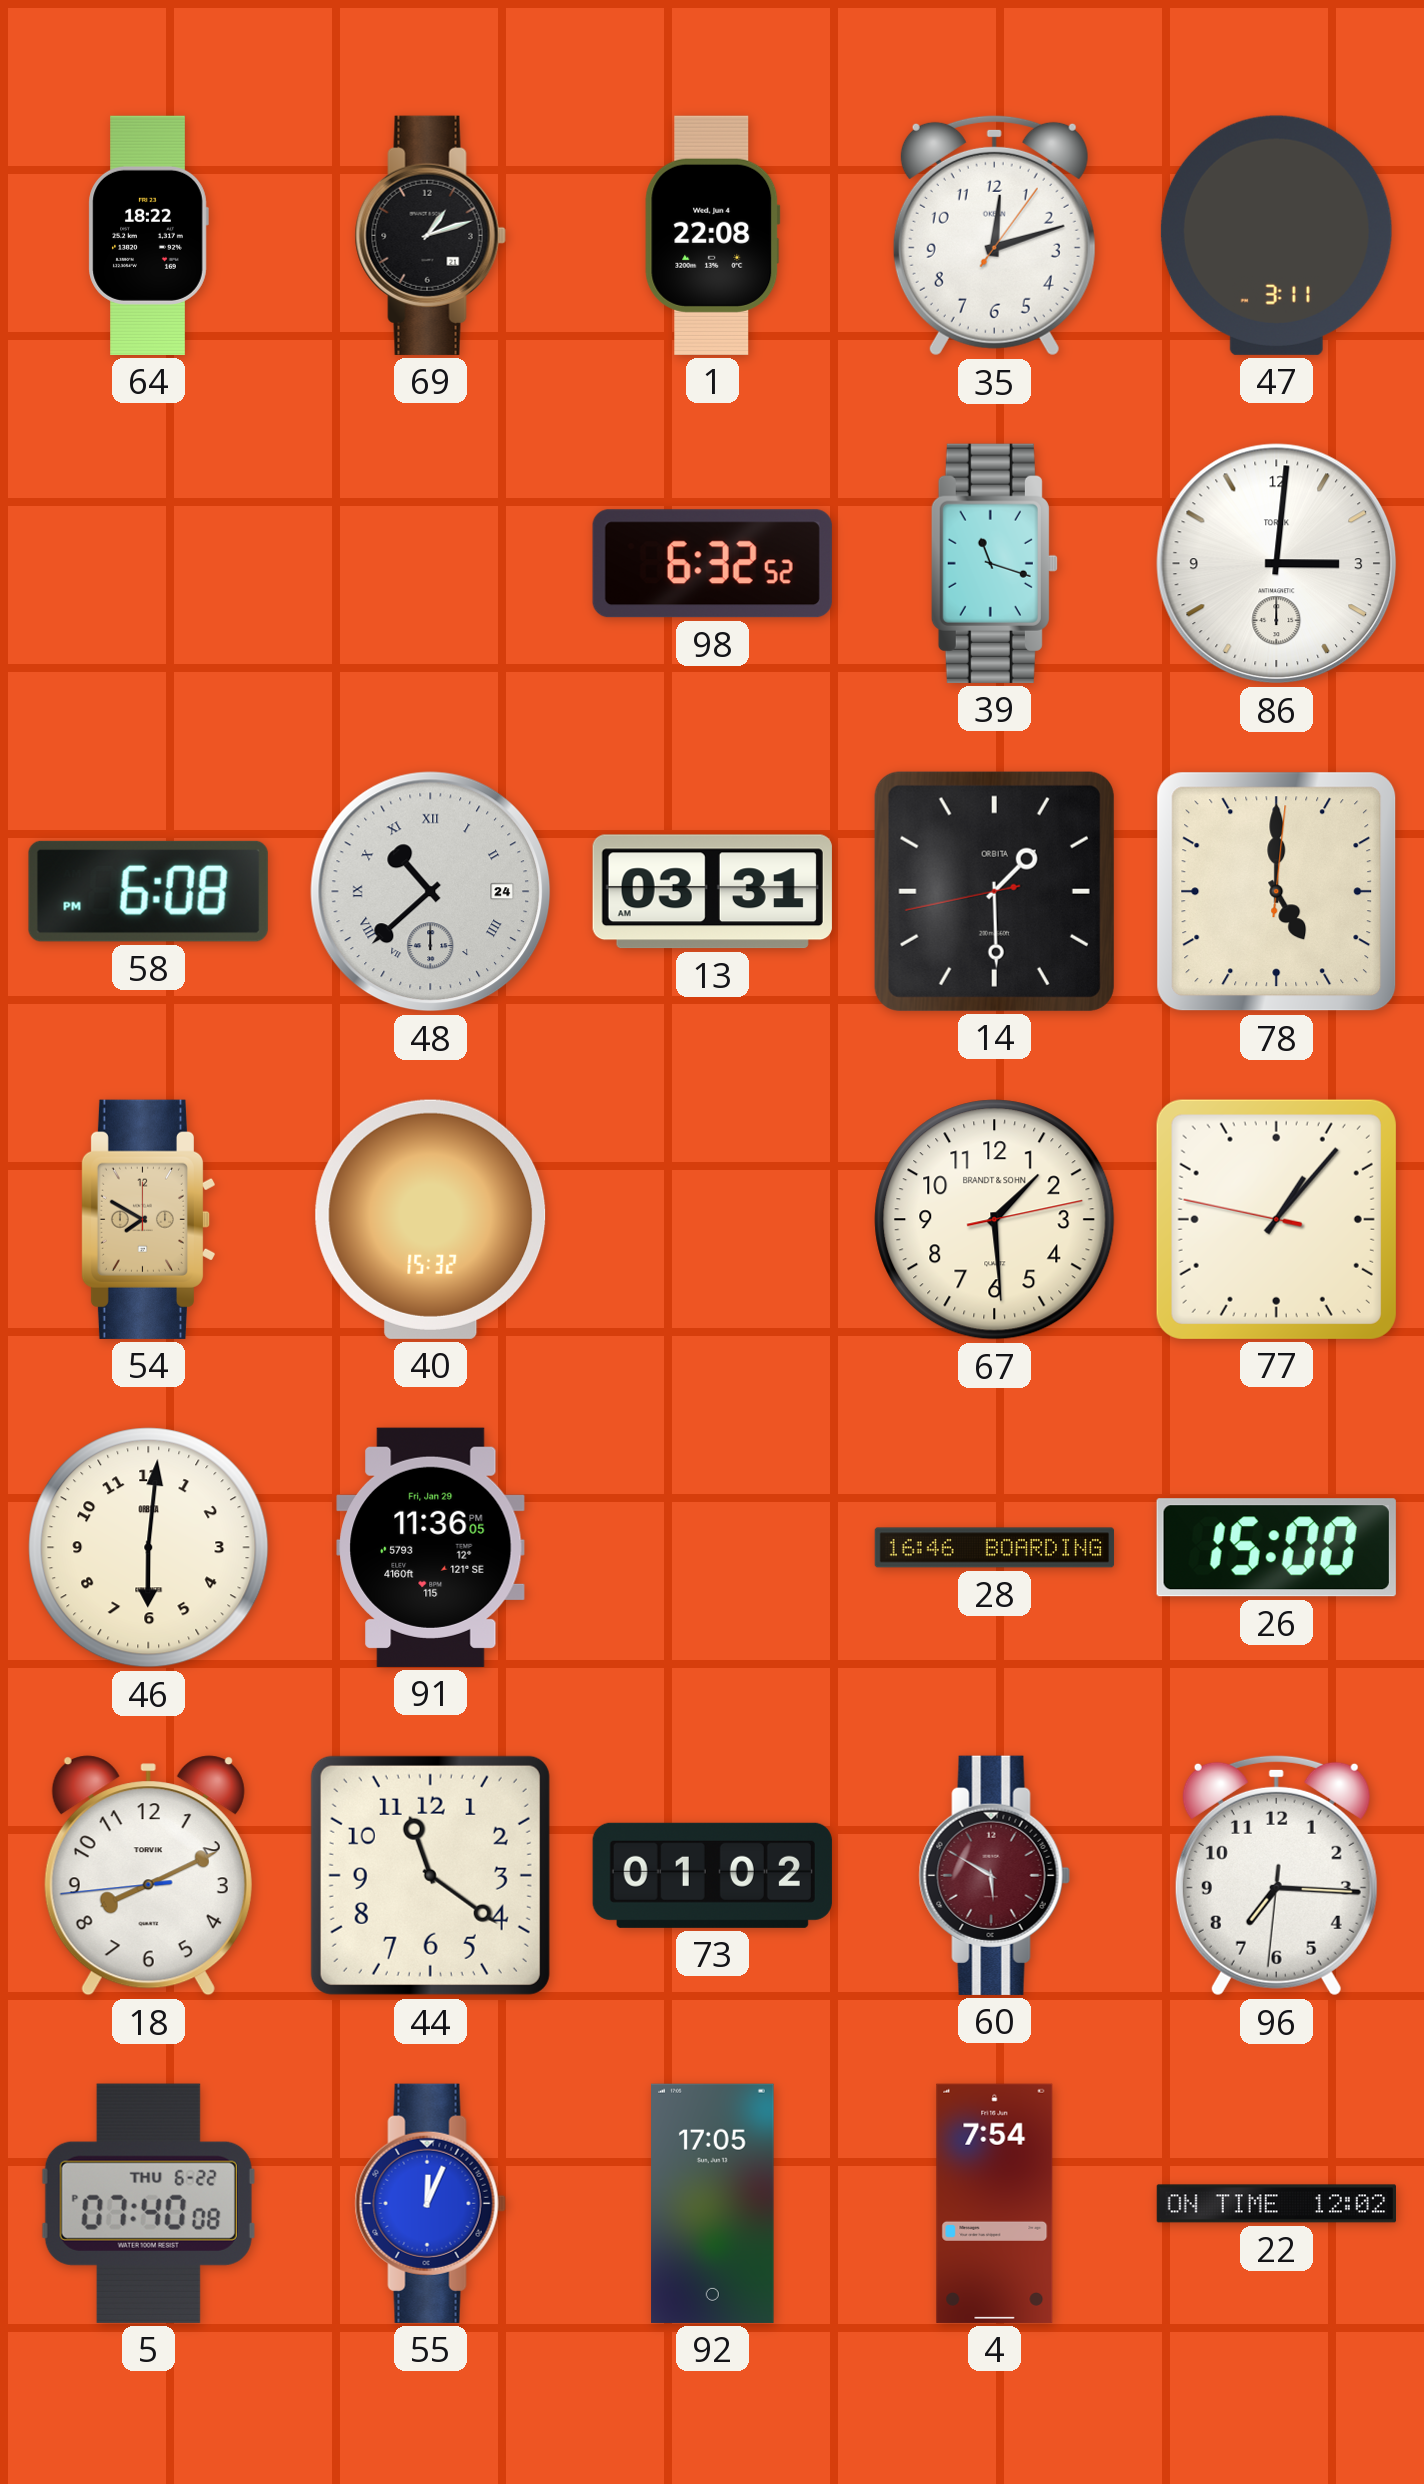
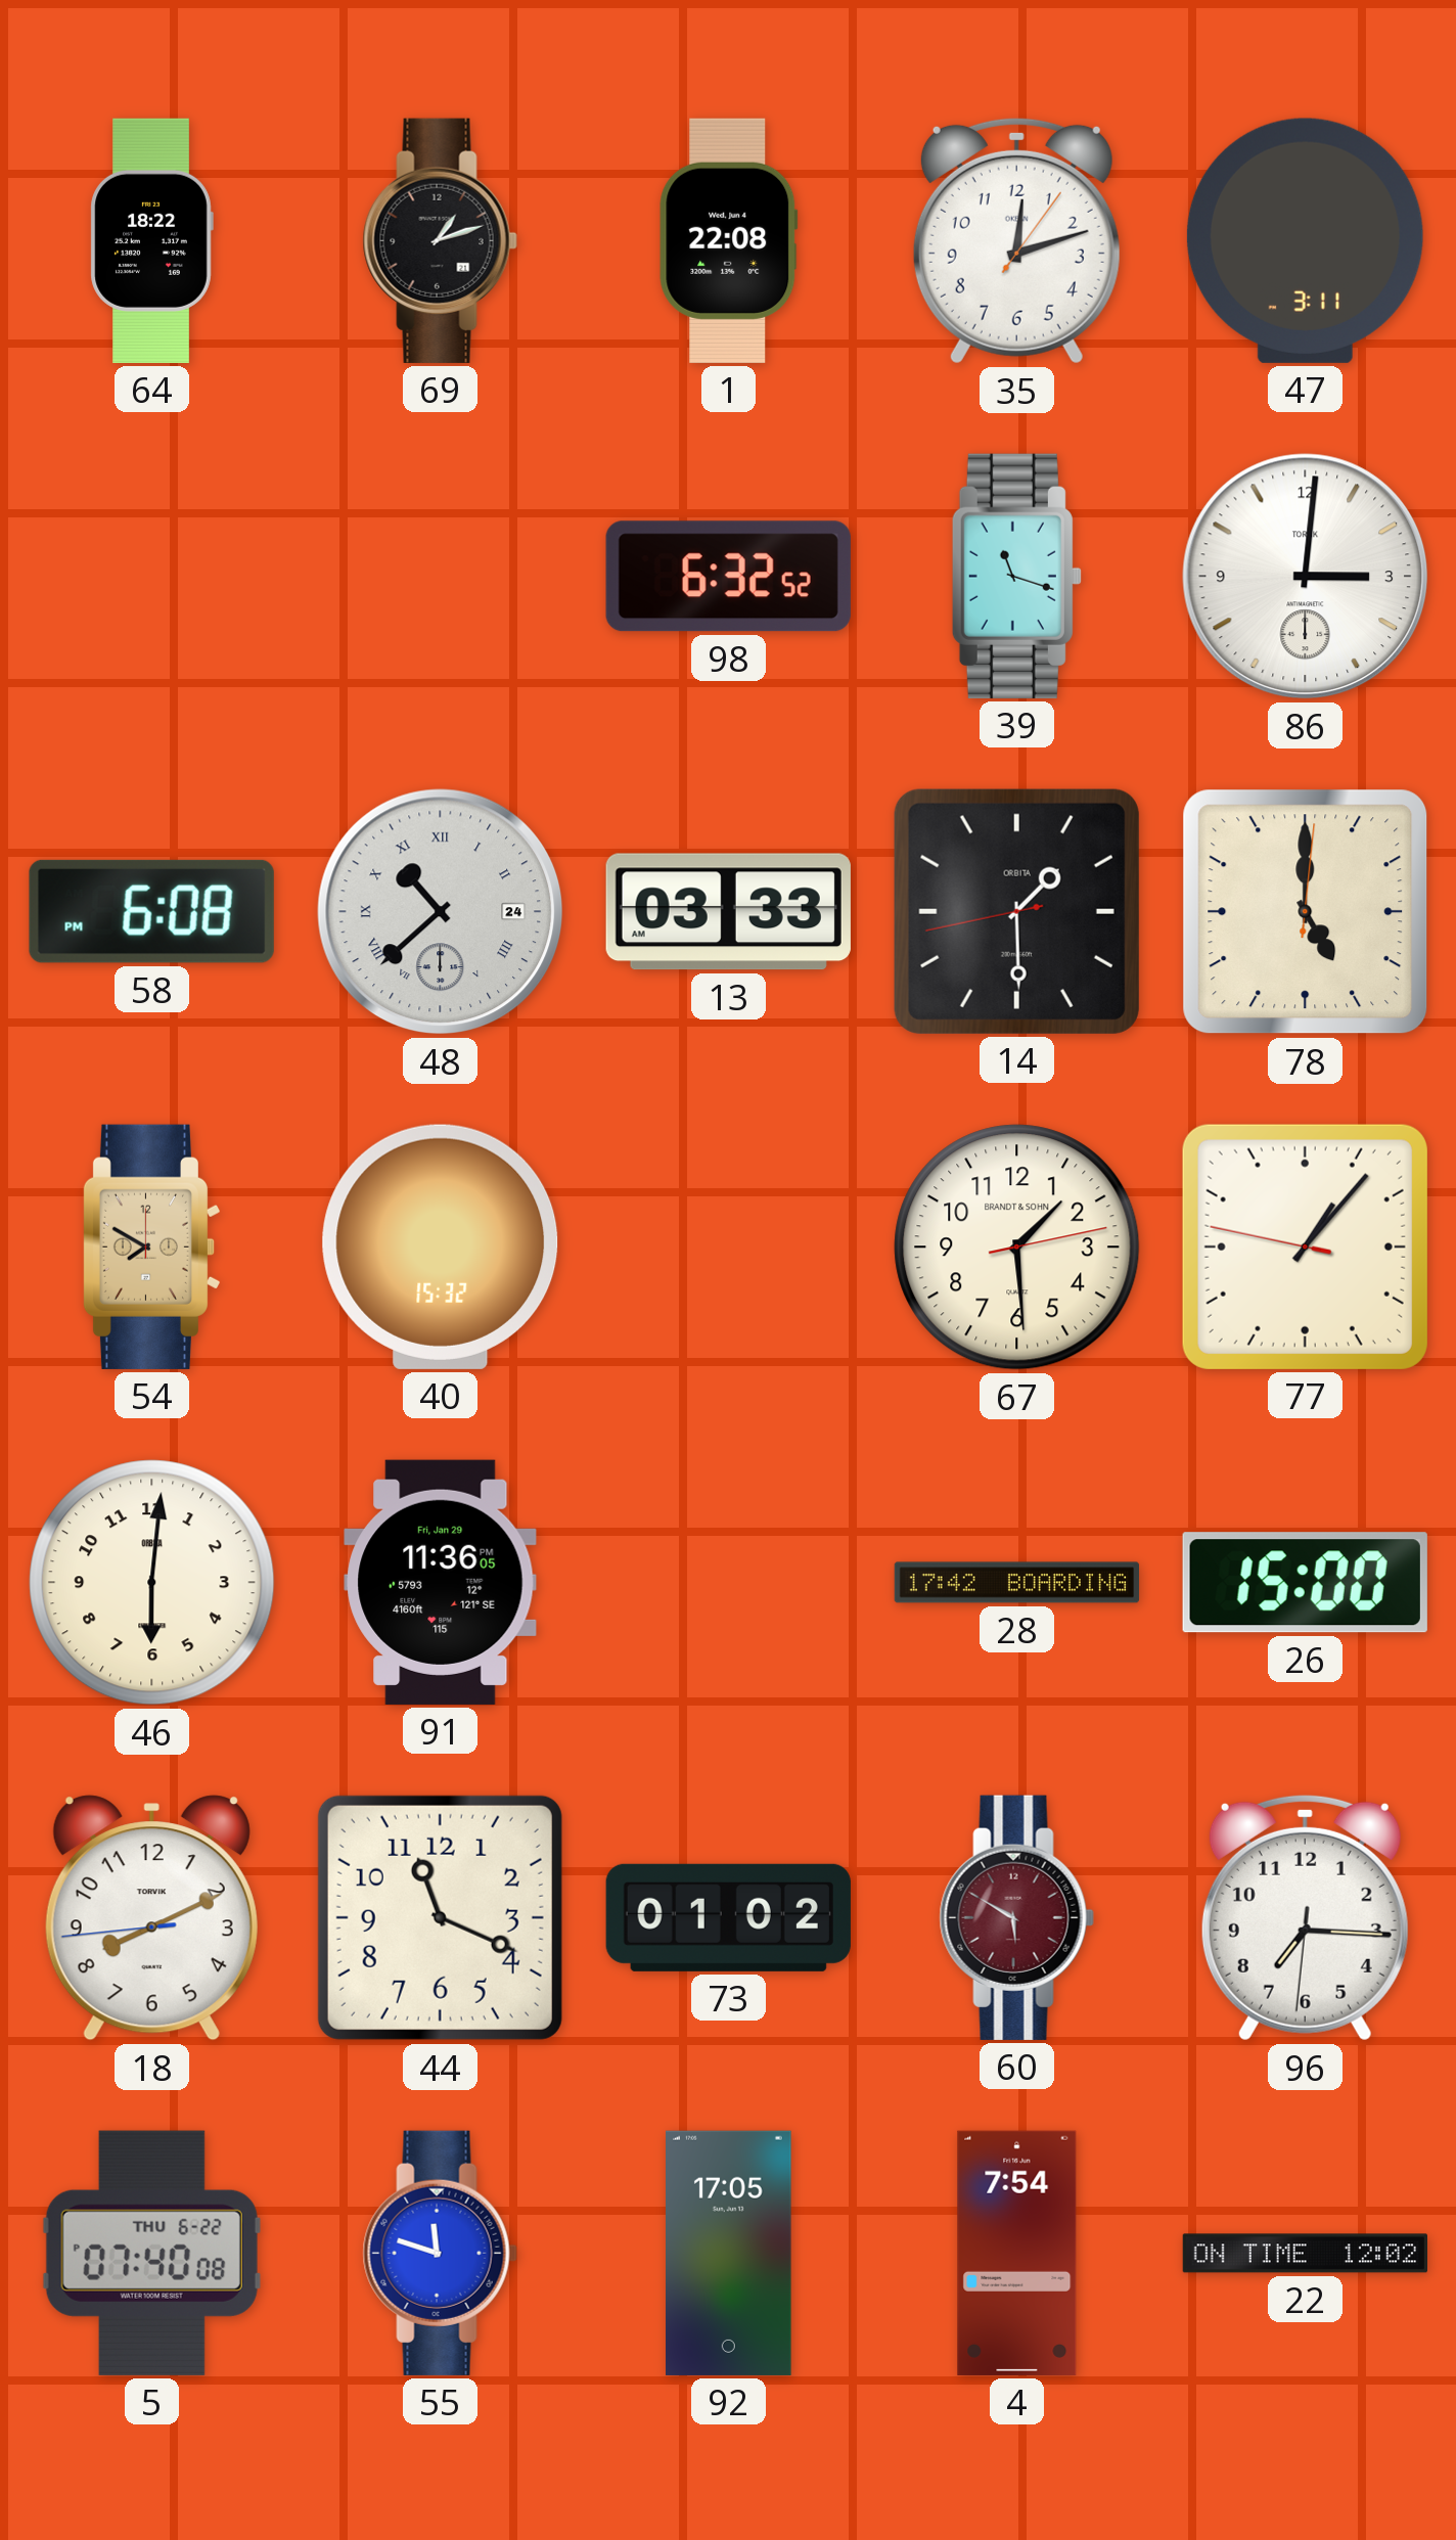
13: 03:31 -> 03:33 (728, 912)
28: 16:46 -> 17:42 (1017, 1583)
44: 11:21 -> 11:19 (440, 1917)
55: 12:04 -> 11:48 (440, 2253)
